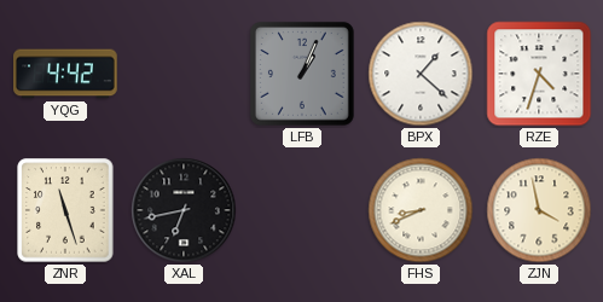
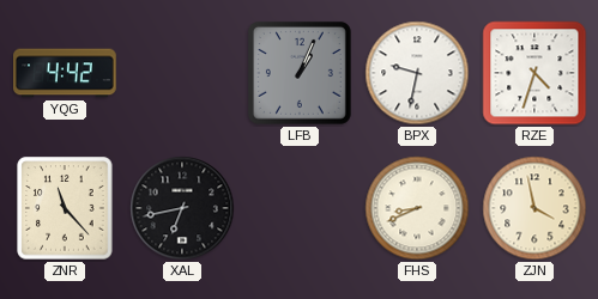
BPX: 1:22 -> 9:32 (417, 73)
ZNR: 11:27 -> 11:23 (65, 208)
